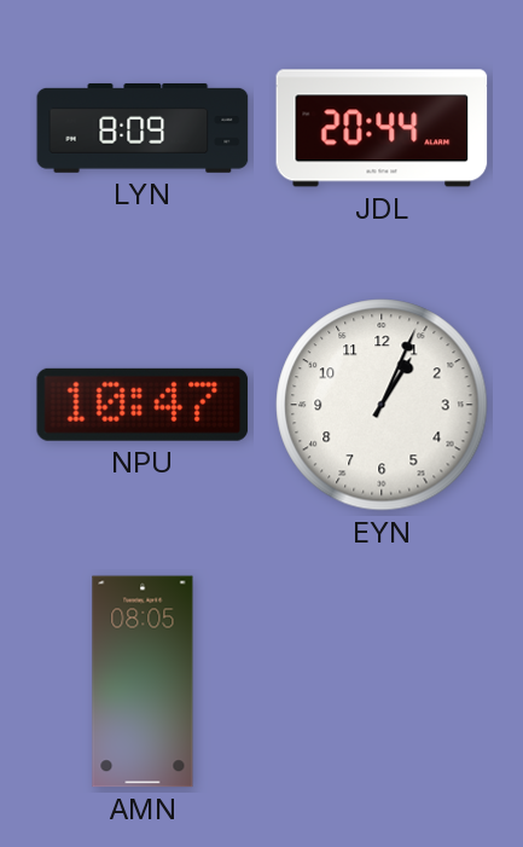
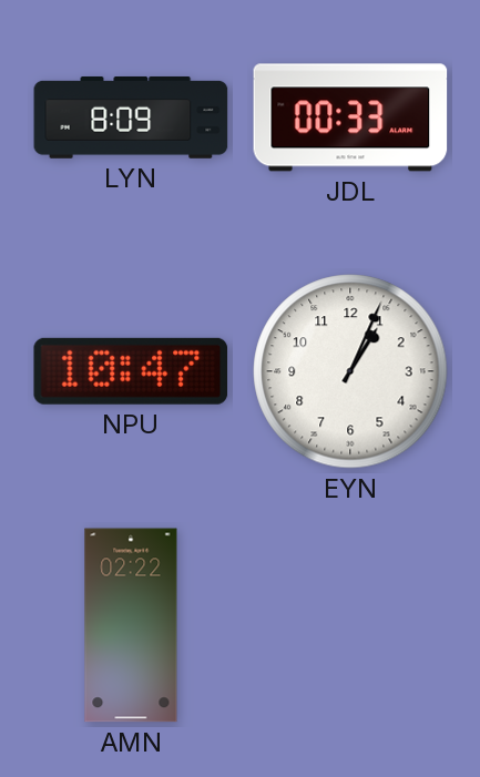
JDL: 20:44 -> 00:33 (350, 117)
AMN: 08:05 -> 02:22 (131, 625)
